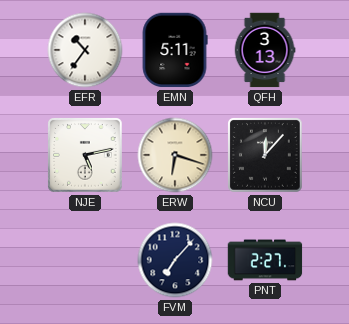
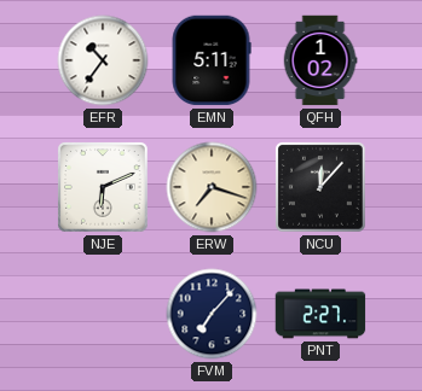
QFH: 3:13 -> 1:02 (320, 60)
NJE: 5:13 -> 6:11 (103, 187)
ERW: 6:18 -> 7:18 (212, 187)
